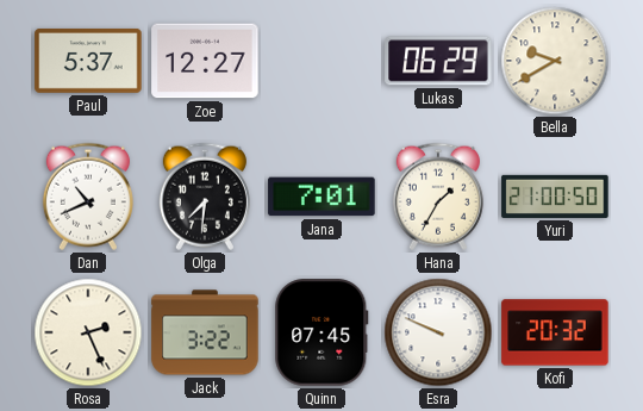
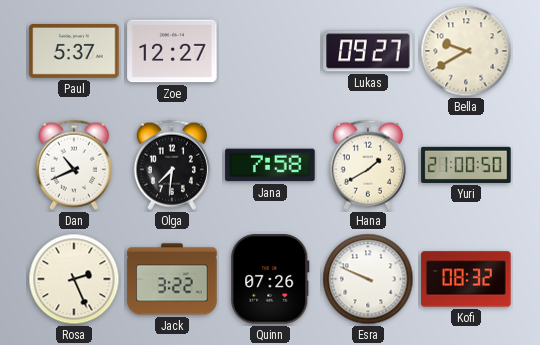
Lukas: 06:29 -> 09:27 (368, 51)
Jana: 7:01 -> 7:58 (270, 165)
Hana: 1:35 -> 1:40 (368, 165)
Quinn: 07:45 -> 07:26 (270, 279)
Kofi: 20:32 -> 08:32 (466, 279)
